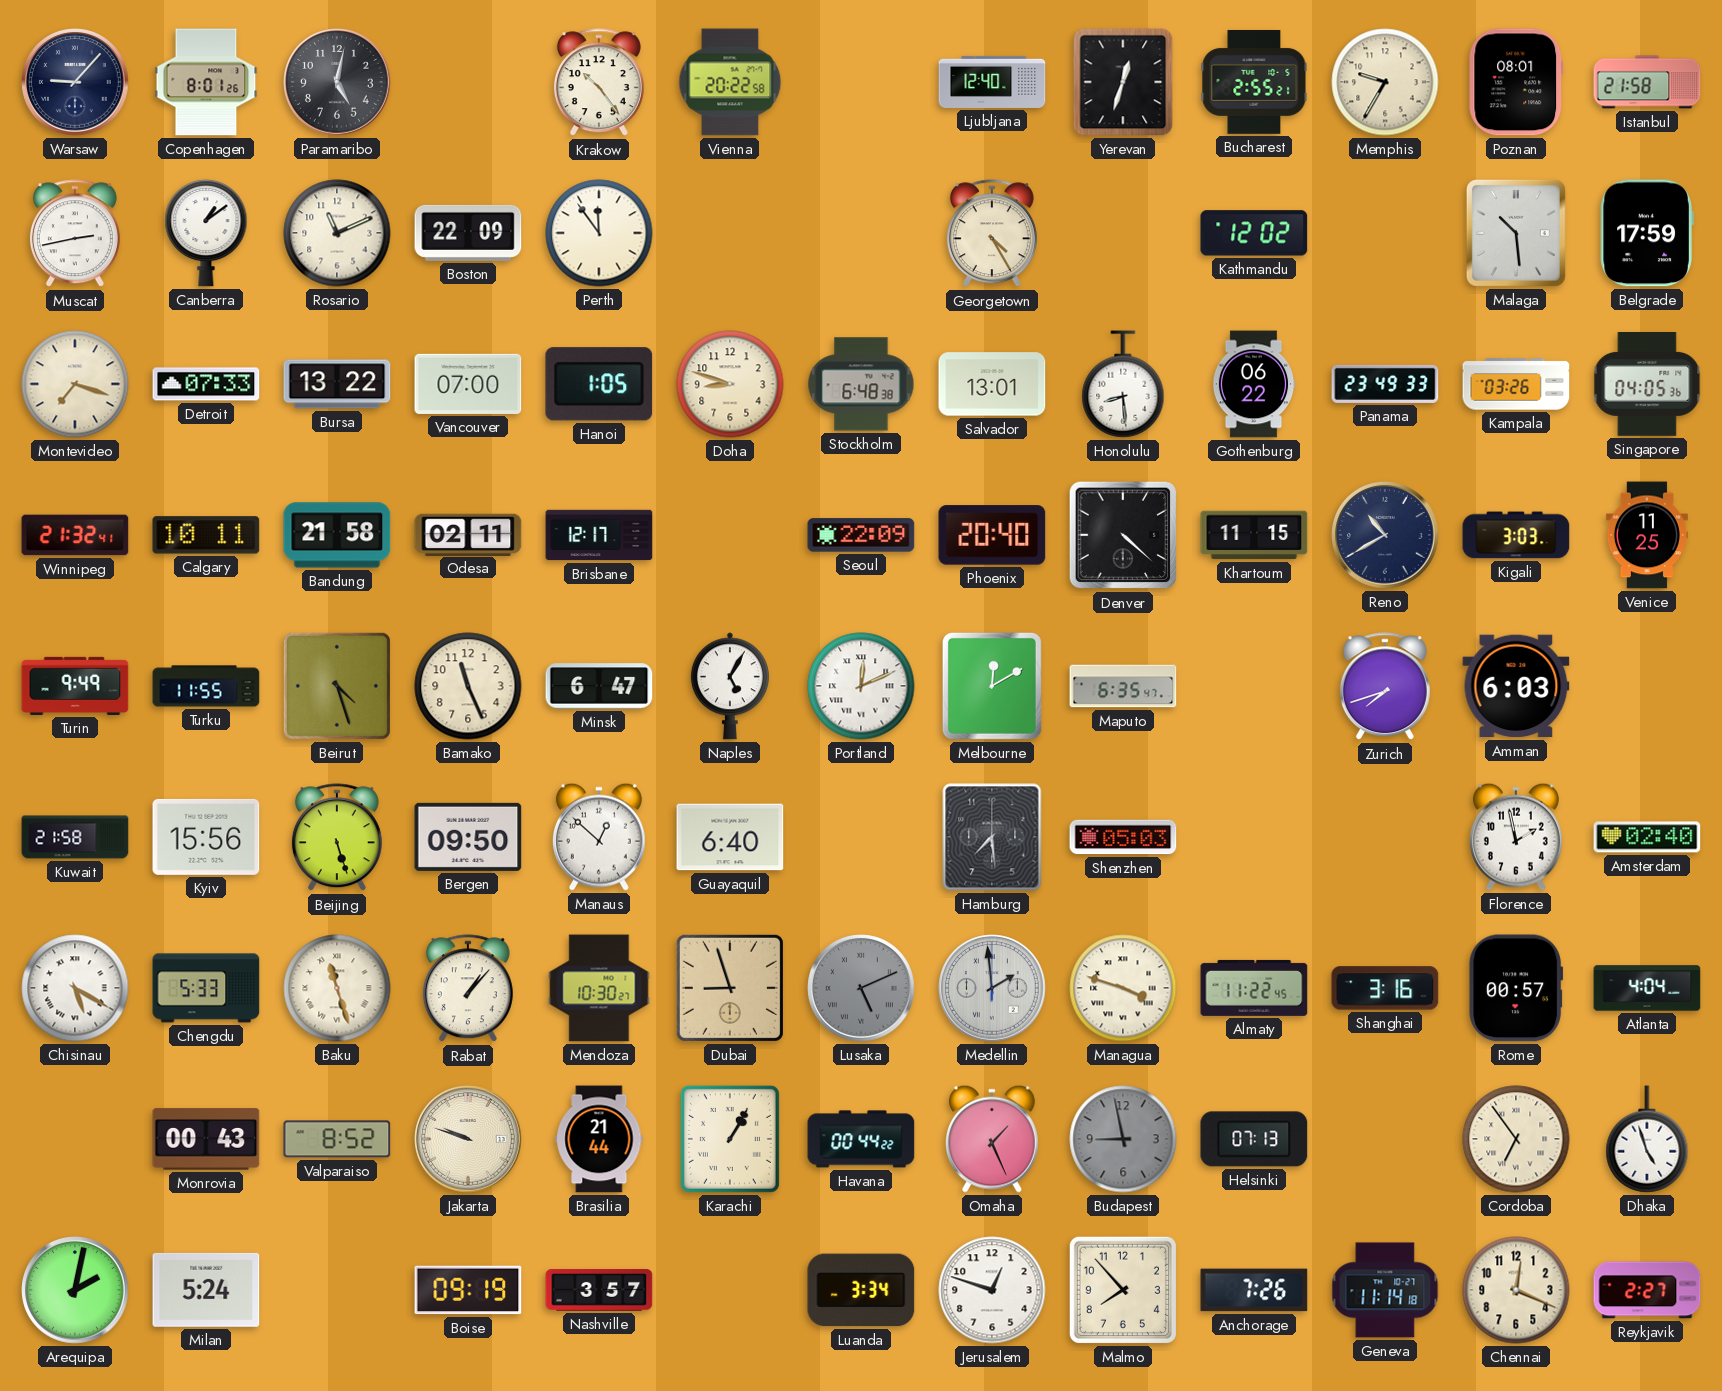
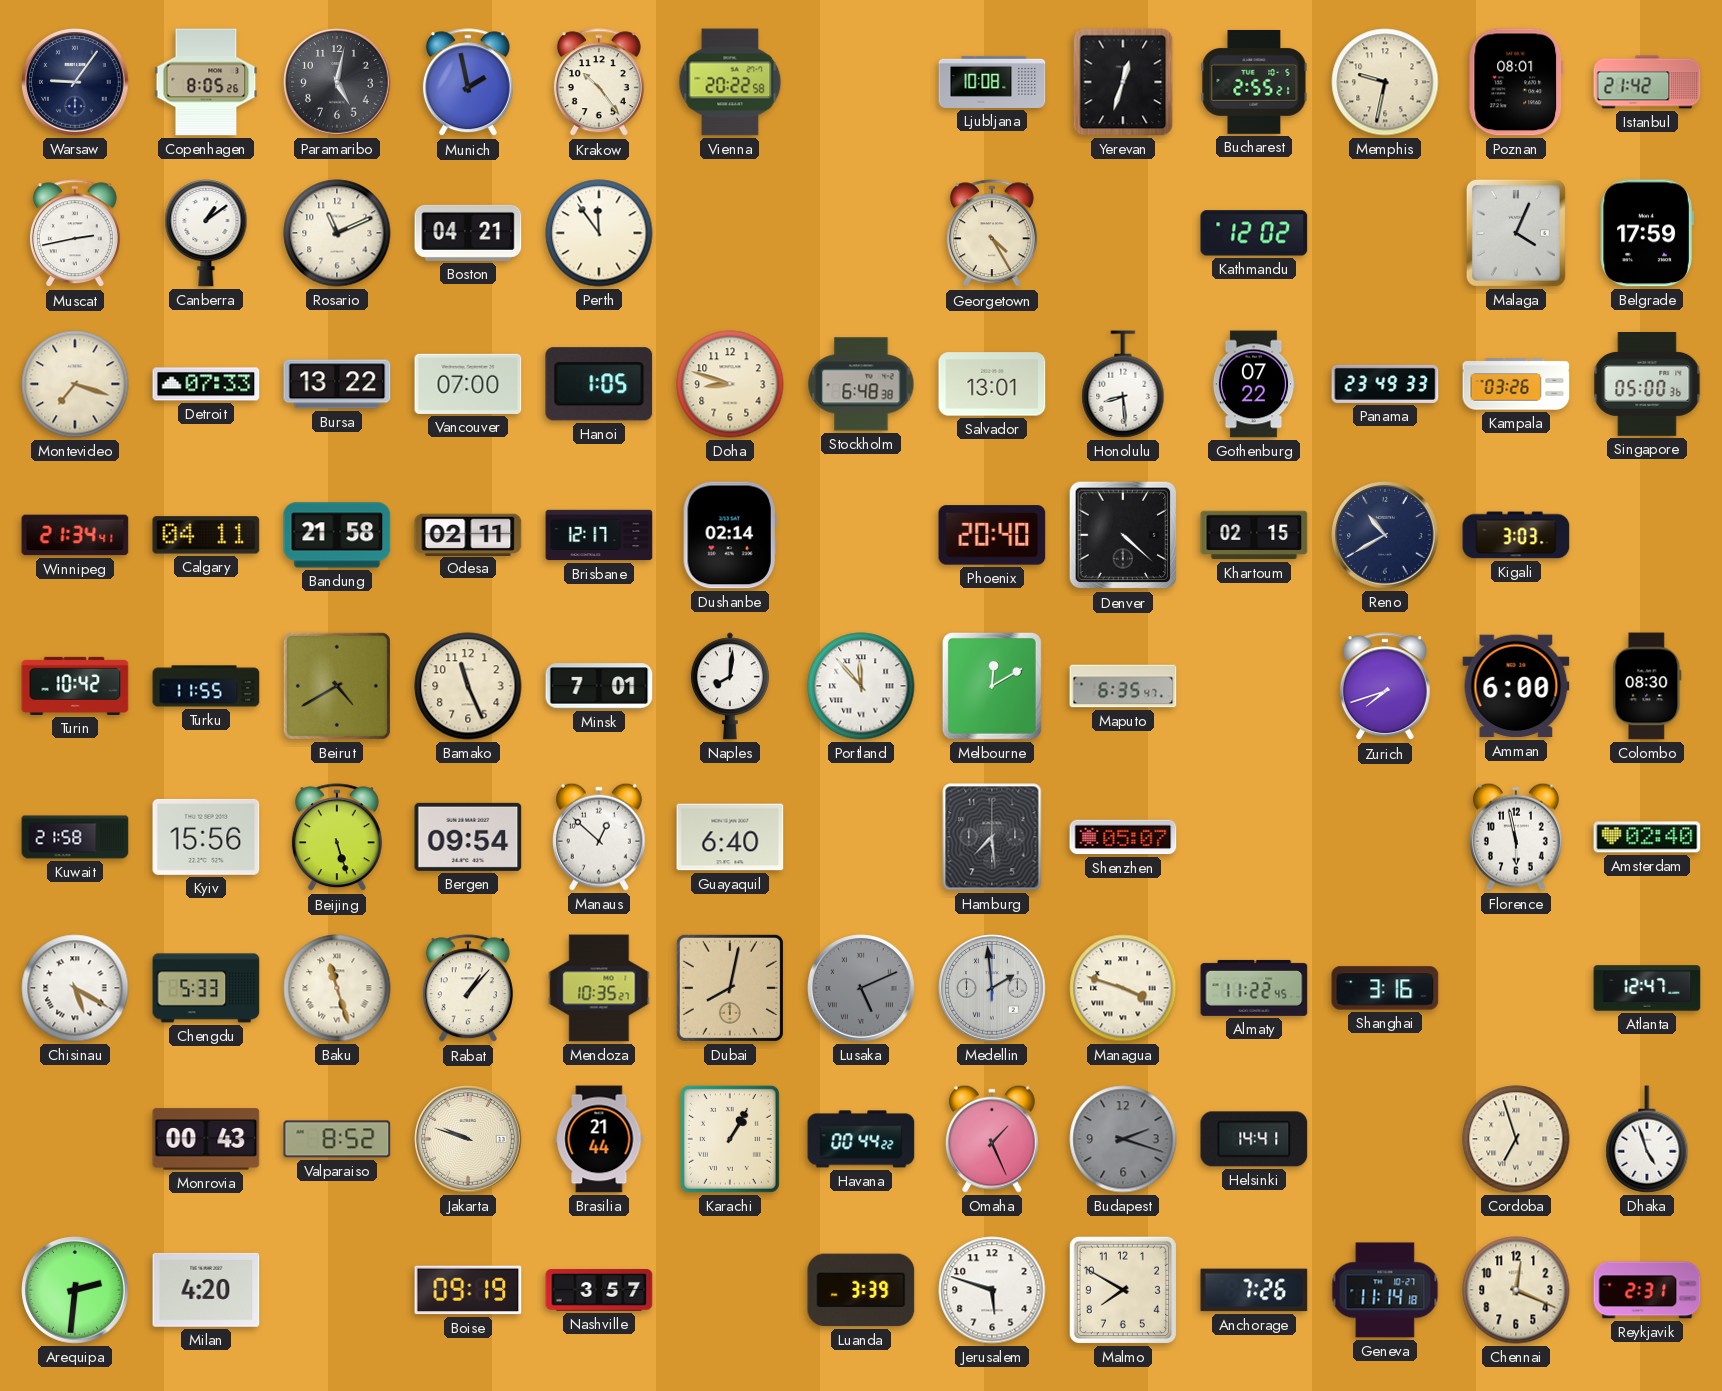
Warsaw: 9:07 -> 9:06 (75, 82)
Copenhagen: 8:01 -> 8:05 (206, 82)
Munich: none -> 1:58 (468, 83)
Ljubljana: 12:40 -> 10:08 (992, 82)
Memphis: 9:35 -> 9:32 (1385, 82)
Istanbul: 21:58 -> 21:42 (1647, 82)
Boston: 22:09 -> 04:21 (468, 233)
Malaga: 10:29 -> 4:04 (1516, 233)
Gothenburg: 06:22 -> 07:22 (1254, 384)
Singapore: 04:05 -> 05:00 (1647, 385)
Winnipeg: 21:32 -> 21:34 (75, 535)
Calgary: 10:11 -> 04:11 (206, 535)
Dushanbe: none -> 02:14 (730, 535)
Seoul: 22:09 -> none (861, 535)
Khartoum: 11:15 -> 02:15 (1254, 535)
Venice: 11:25 -> none (1647, 535)
Turin: 9:49 -> 10:42 (75, 686)
Beirut: 4:27 -> 4:40 (337, 686)
Minsk: 6:47 -> 7:01 (599, 686)
Naples: 5:05 -> 8:01 (730, 686)
Portland: 12:11 -> 11:53 (861, 686)
Amman: 6:03 -> 6:00 (1516, 686)
Colombo: none -> 08:30 (1647, 686)
Bergen: 09:50 -> 09:54 (468, 837)
Shenzhen: 05:03 -> 05:07 (1123, 837)
Florence: 1:58 -> 5:58 (1516, 837)
Mendoza: 10:30 -> 10:35 (599, 988)
Dubai: 8:57 -> 8:02 (730, 988)
Rome: 00:57 -> none (1516, 988)
Atlanta: 4:04 -> 12:47 (1647, 988)
Budapest: 8:58 -> 2:18 (1123, 1139)
Helsinki: 07:13 -> 14:41 (1254, 1139)
Cordoba: 6:54 -> 6:57 (1516, 1139)
Arequipa: 2:02 -> 2:31 (75, 1290)
Milan: 5:24 -> 4:20 (206, 1290)
Luanda: 3:34 -> 3:39 (861, 1290)
Jerusalem: 12:48 -> 5:48 (992, 1290)
Malmo: 7:53 -> 7:50 (1123, 1290)
Reykjavik: 2:27 -> 2:31 (1647, 1290)
